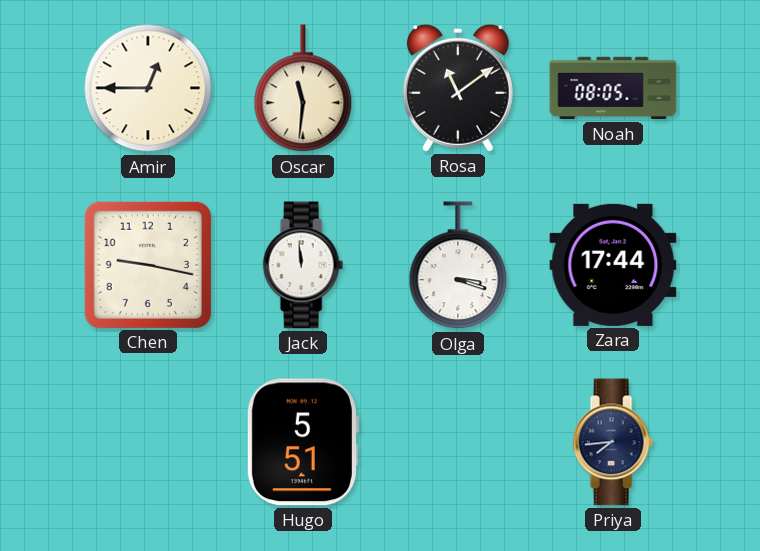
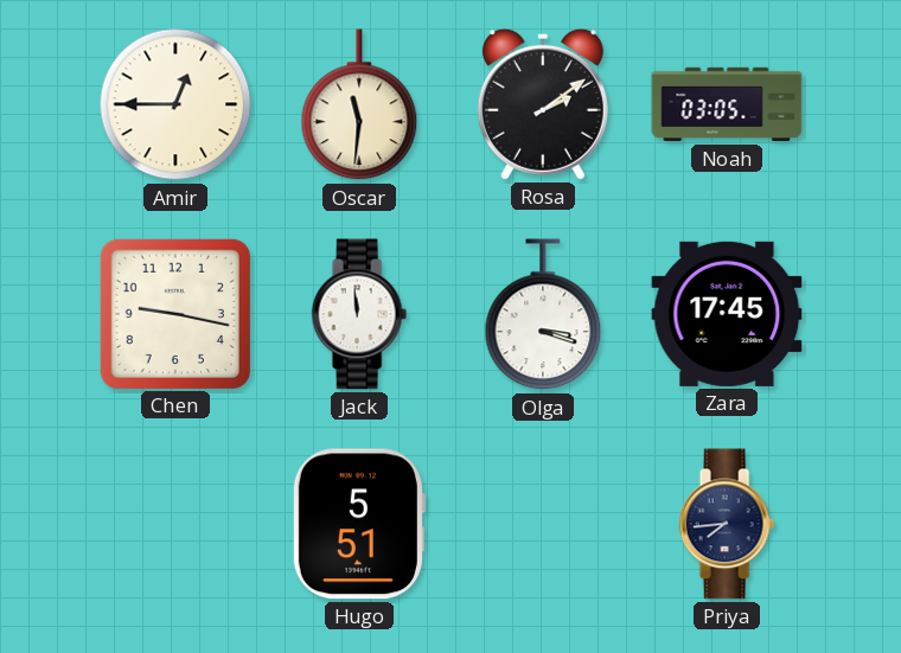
Rosa: 11:09 -> 2:09 (543, 104)
Noah: 08:05 -> 03:05 (727, 104)
Zara: 17:44 -> 17:45 (727, 314)
